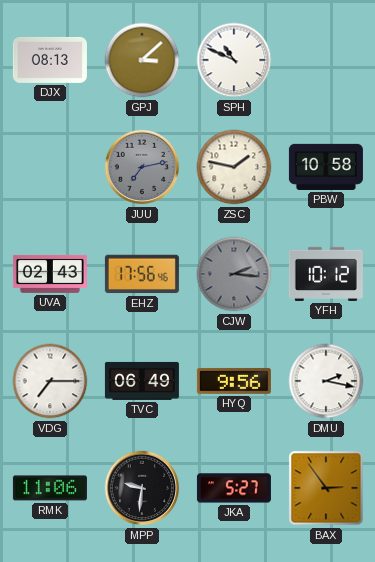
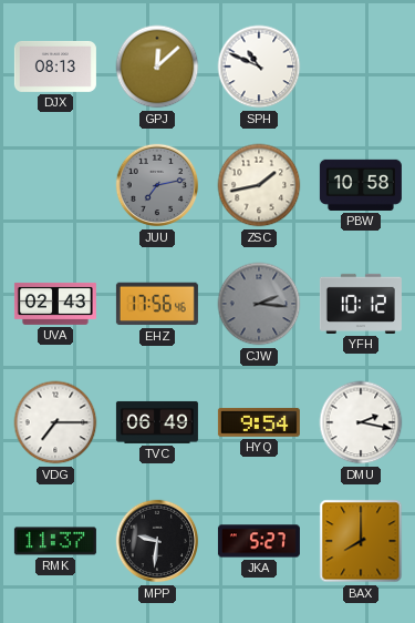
GPJ: 3:08 -> 12:08 (157, 67)
ZSC: 1:47 -> 1:43 (259, 185)
HYQ: 9:56 -> 9:54 (259, 422)
RMK: 11:06 -> 11:37 (55, 541)
BAX: 2:54 -> 8:00 (361, 541)
